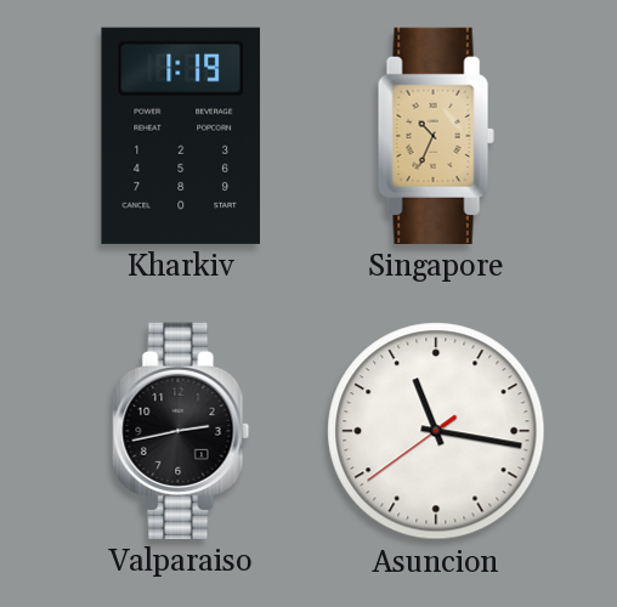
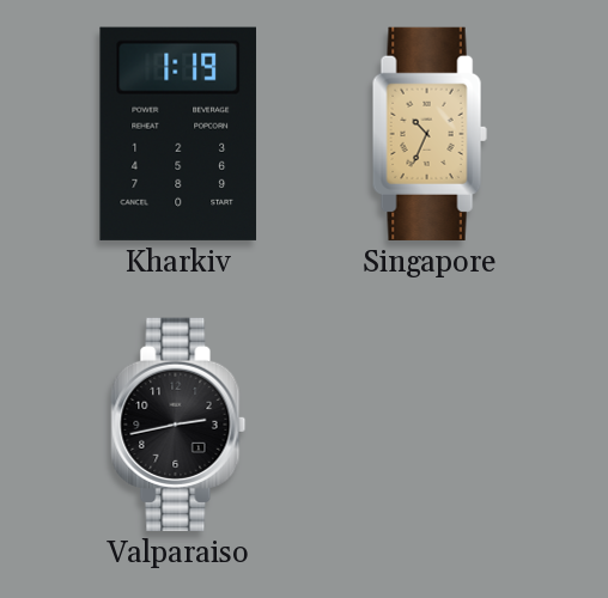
Asuncion: 11:16 -> none (436, 431)
